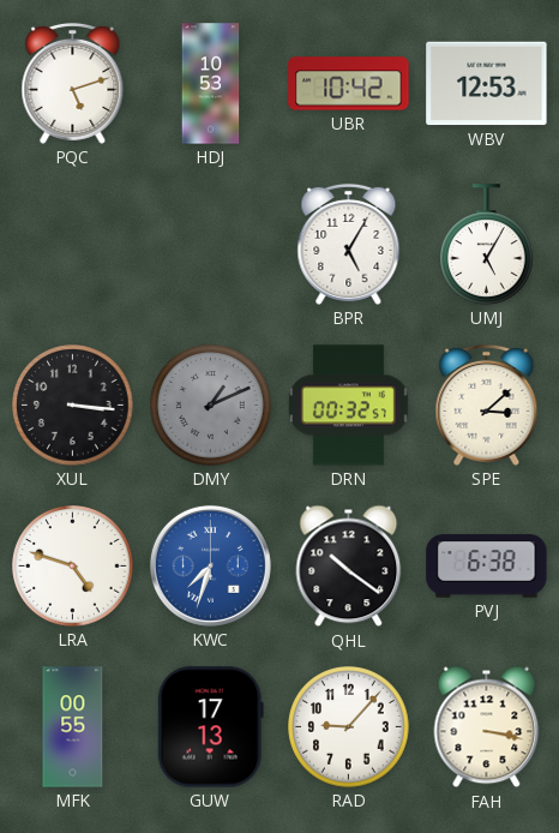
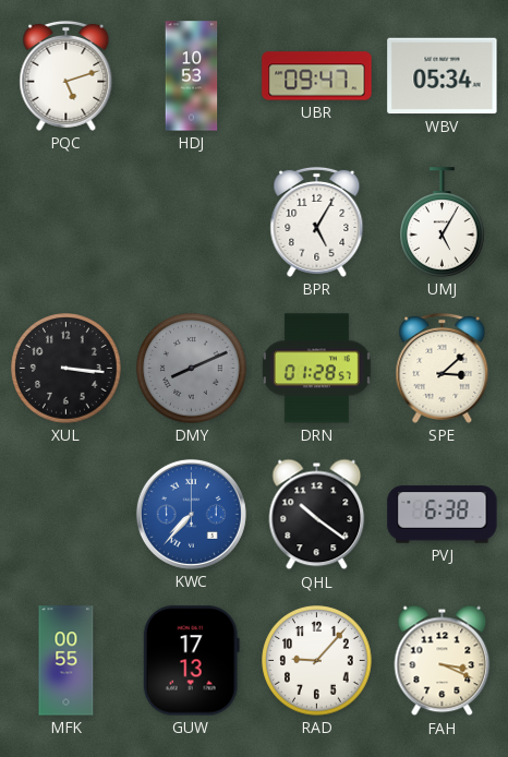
UBR: 10:42 -> 09:47 (317, 76)
WBV: 12:53 -> 05:34 (443, 76)
DMY: 1:11 -> 8:11 (192, 369)
DRN: 00:32 -> 01:28 (316, 369)
LRA: 4:48 -> none (73, 567)
KWC: 7:33 -> 7:37 (191, 514)
FAH: 3:17 -> 3:19 (443, 661)
